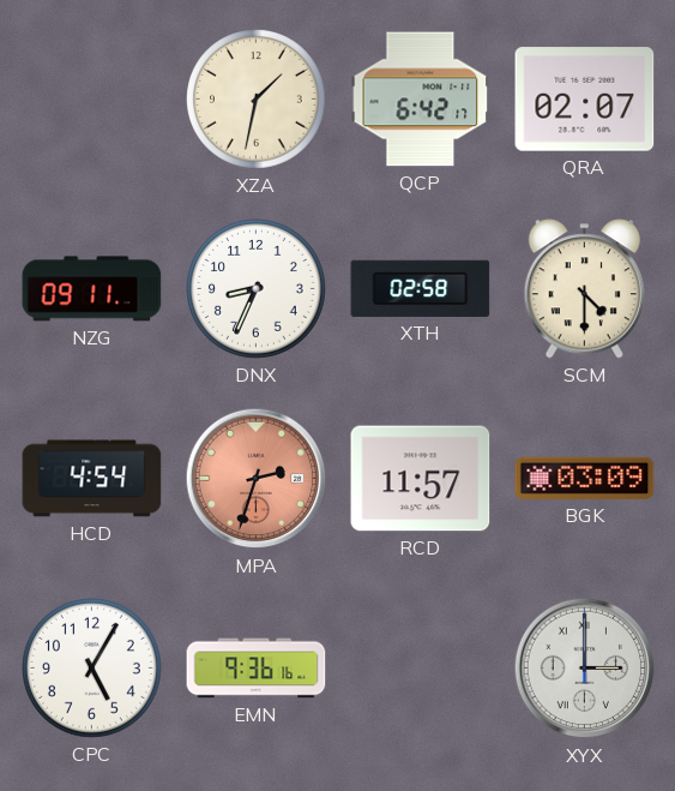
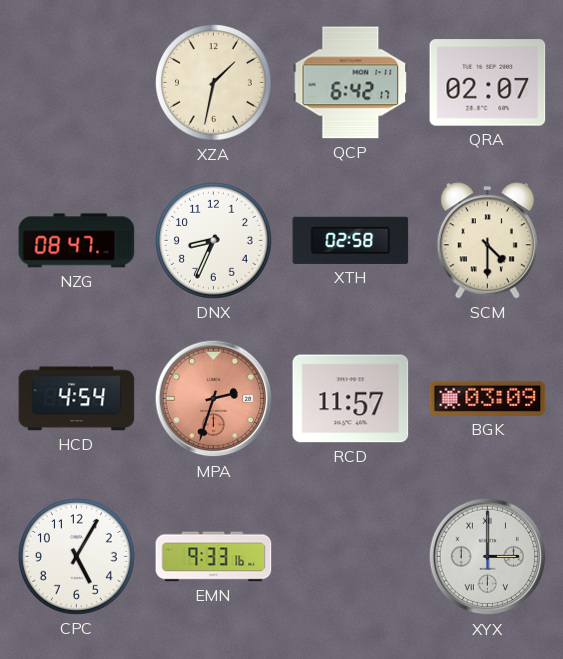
NZG: 09:11 -> 08:47 (77, 241)
EMN: 9:36 -> 9:33 (214, 557)
